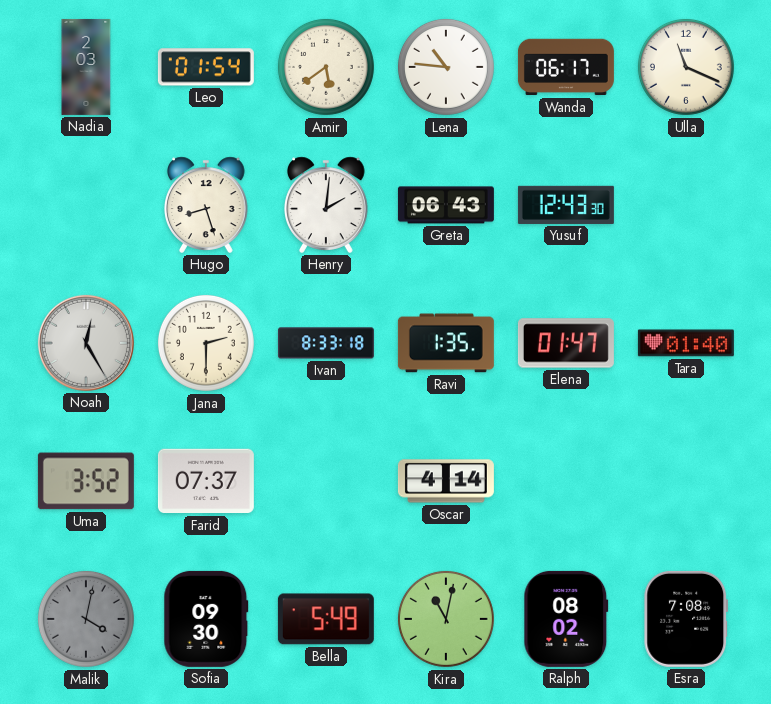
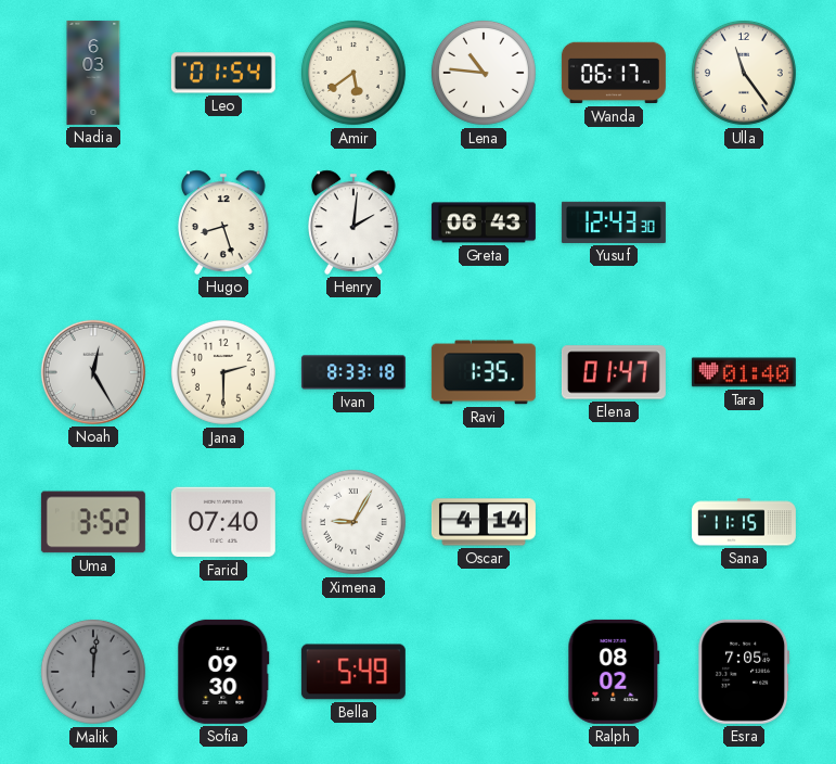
Nadia: 2:03 -> 6:03 (93, 73)
Ulla: 11:19 -> 11:24 (744, 73)
Farid: 07:37 -> 07:40 (223, 522)
Ximena: none -> 9:05 (353, 522)
Sana: none -> 11:15 (744, 522)
Malik: 4:02 -> 12:01 (93, 672)
Kira: 11:02 -> none (446, 619)
Esra: 7:08 -> 7:05 (744, 672)
